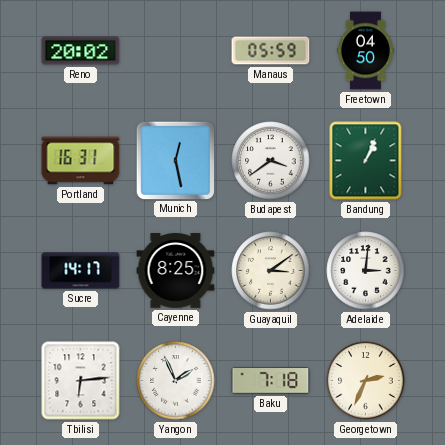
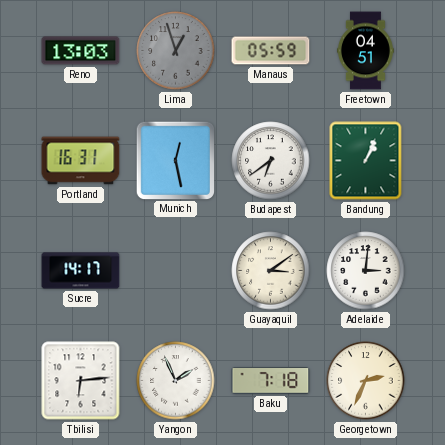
Reno: 20:02 -> 13:03 (81, 51)
Lima: none -> 12:57 (176, 51)
Freetown: 04:50 -> 04:51 (365, 51)
Budapest: 3:39 -> 6:39 (271, 161)
Cayenne: 8:25 -> none (176, 271)
